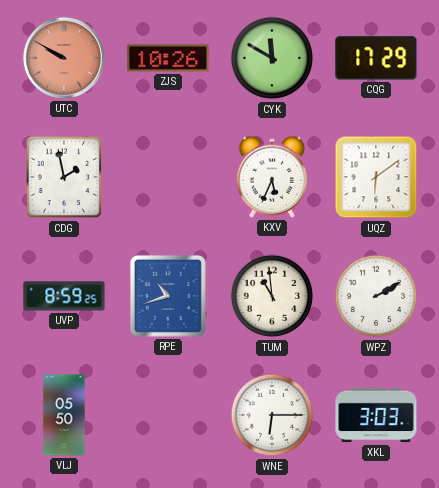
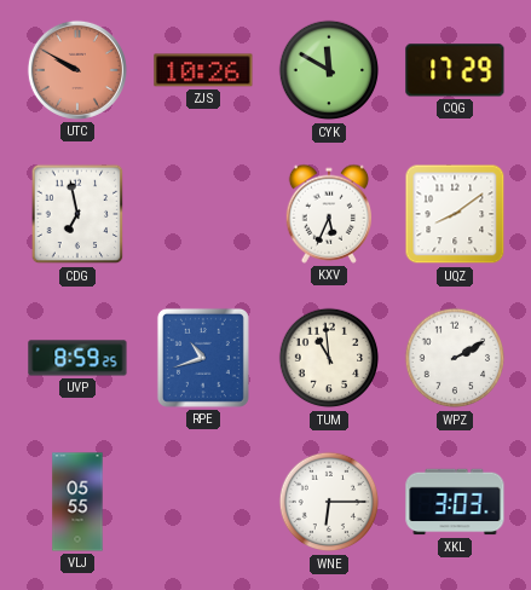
CDG: 1:58 -> 6:58 (77, 214)
UQZ: 6:09 -> 8:09 (455, 214)
VLJ: 05:50 -> 05:55 (77, 502)
